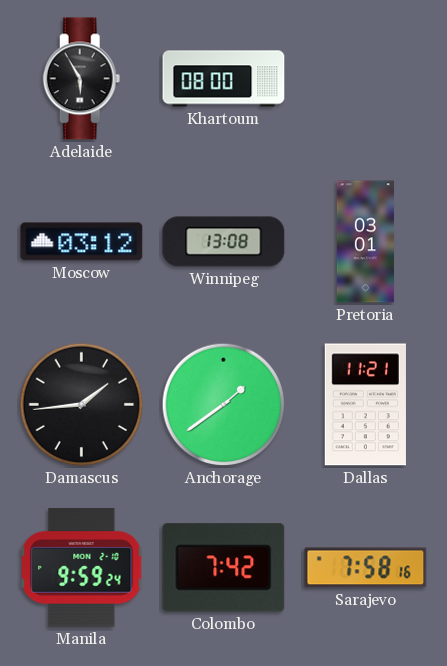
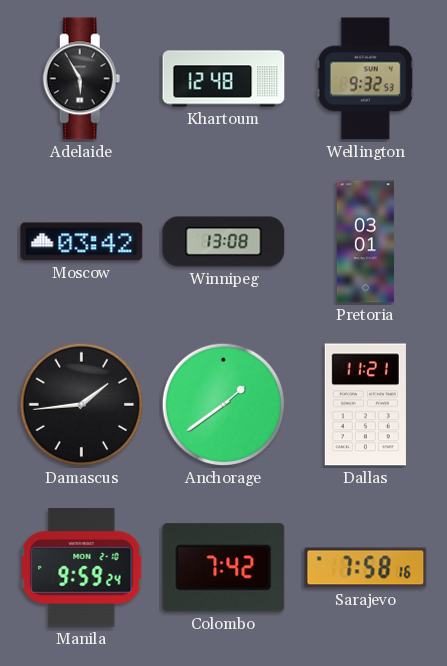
Khartoum: 08:00 -> 12:48 (224, 79)
Wellington: none -> 9:32 (365, 79)
Moscow: 03:12 -> 03:42 (82, 242)
